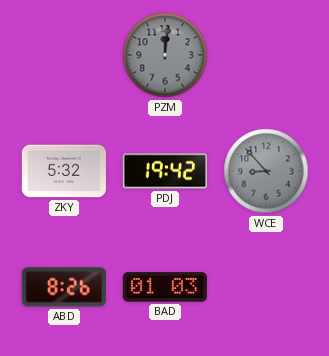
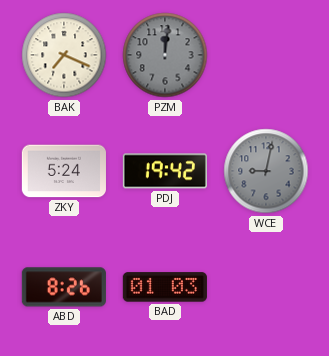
BAK: none -> 7:19 (64, 55)
ZKY: 5:32 -> 5:24 (64, 171)
WCE: 8:53 -> 9:02 (266, 171)
